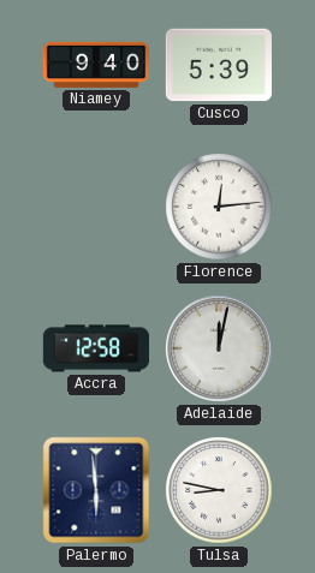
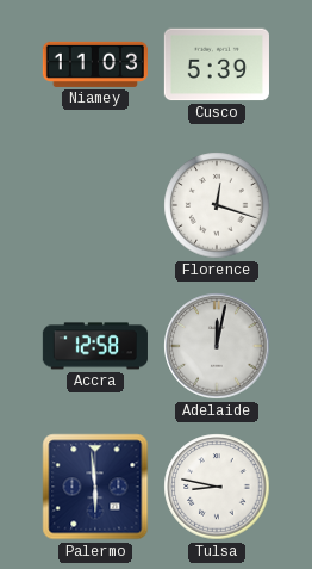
Niamey: 9:40 -> 11:03 (95, 64)
Florence: 12:14 -> 12:18 (217, 205)
